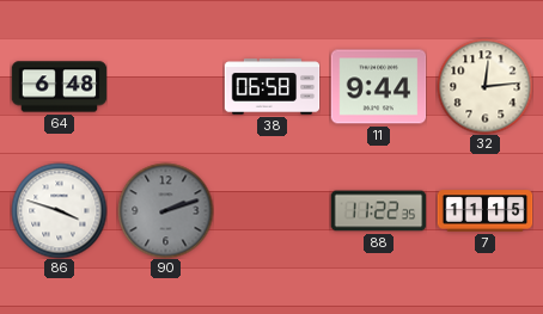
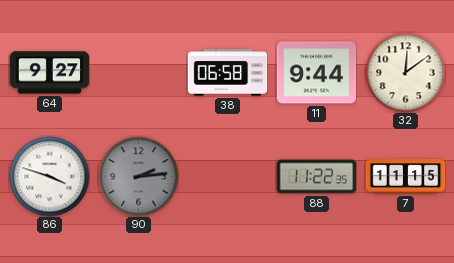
64: 6:48 -> 9:27 (49, 73)
32: 12:14 -> 12:09 (405, 72)
90: 2:12 -> 2:14 (138, 176)
